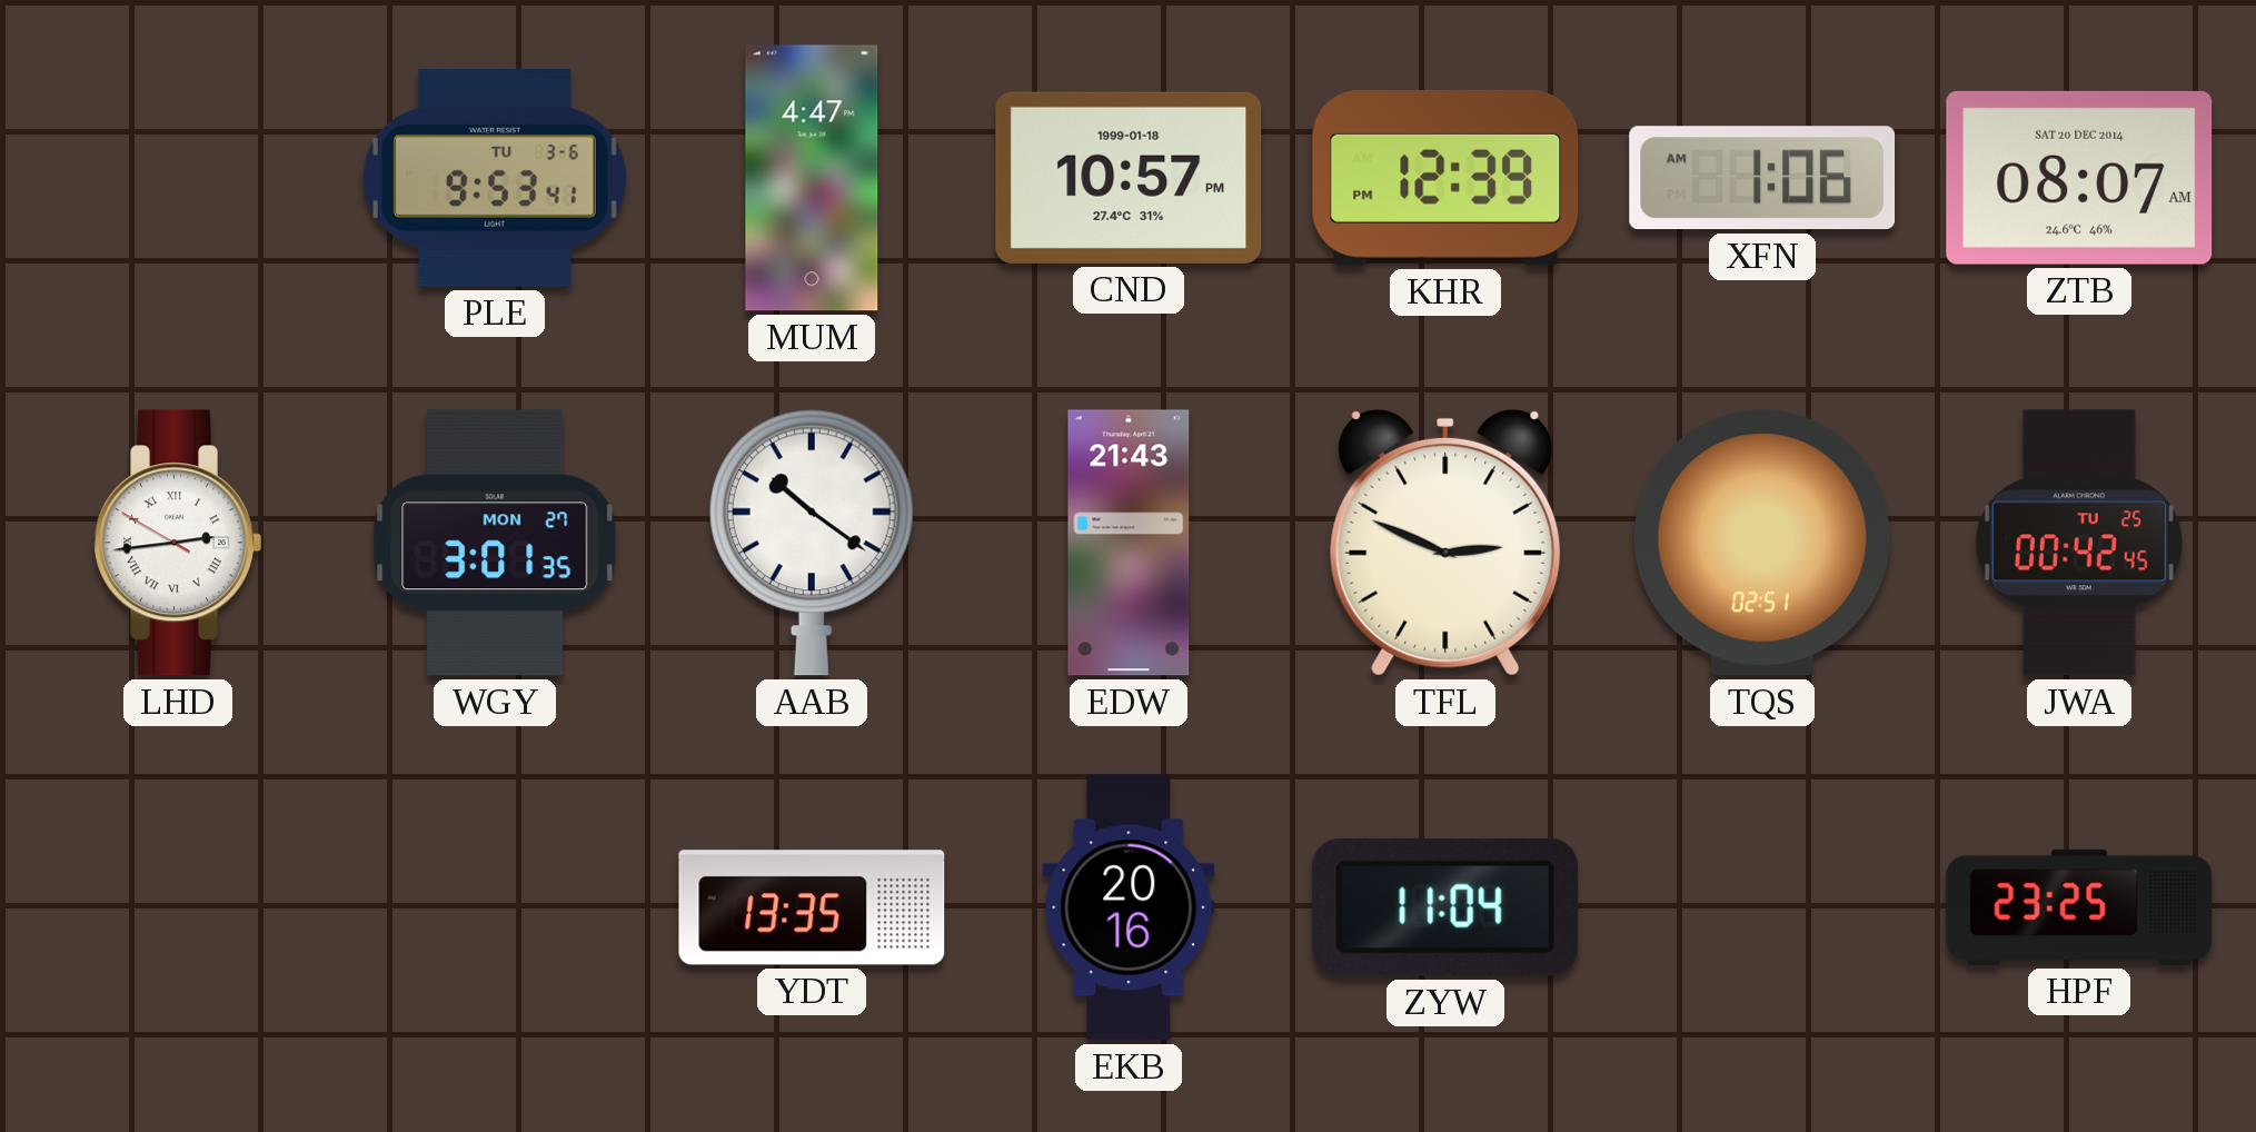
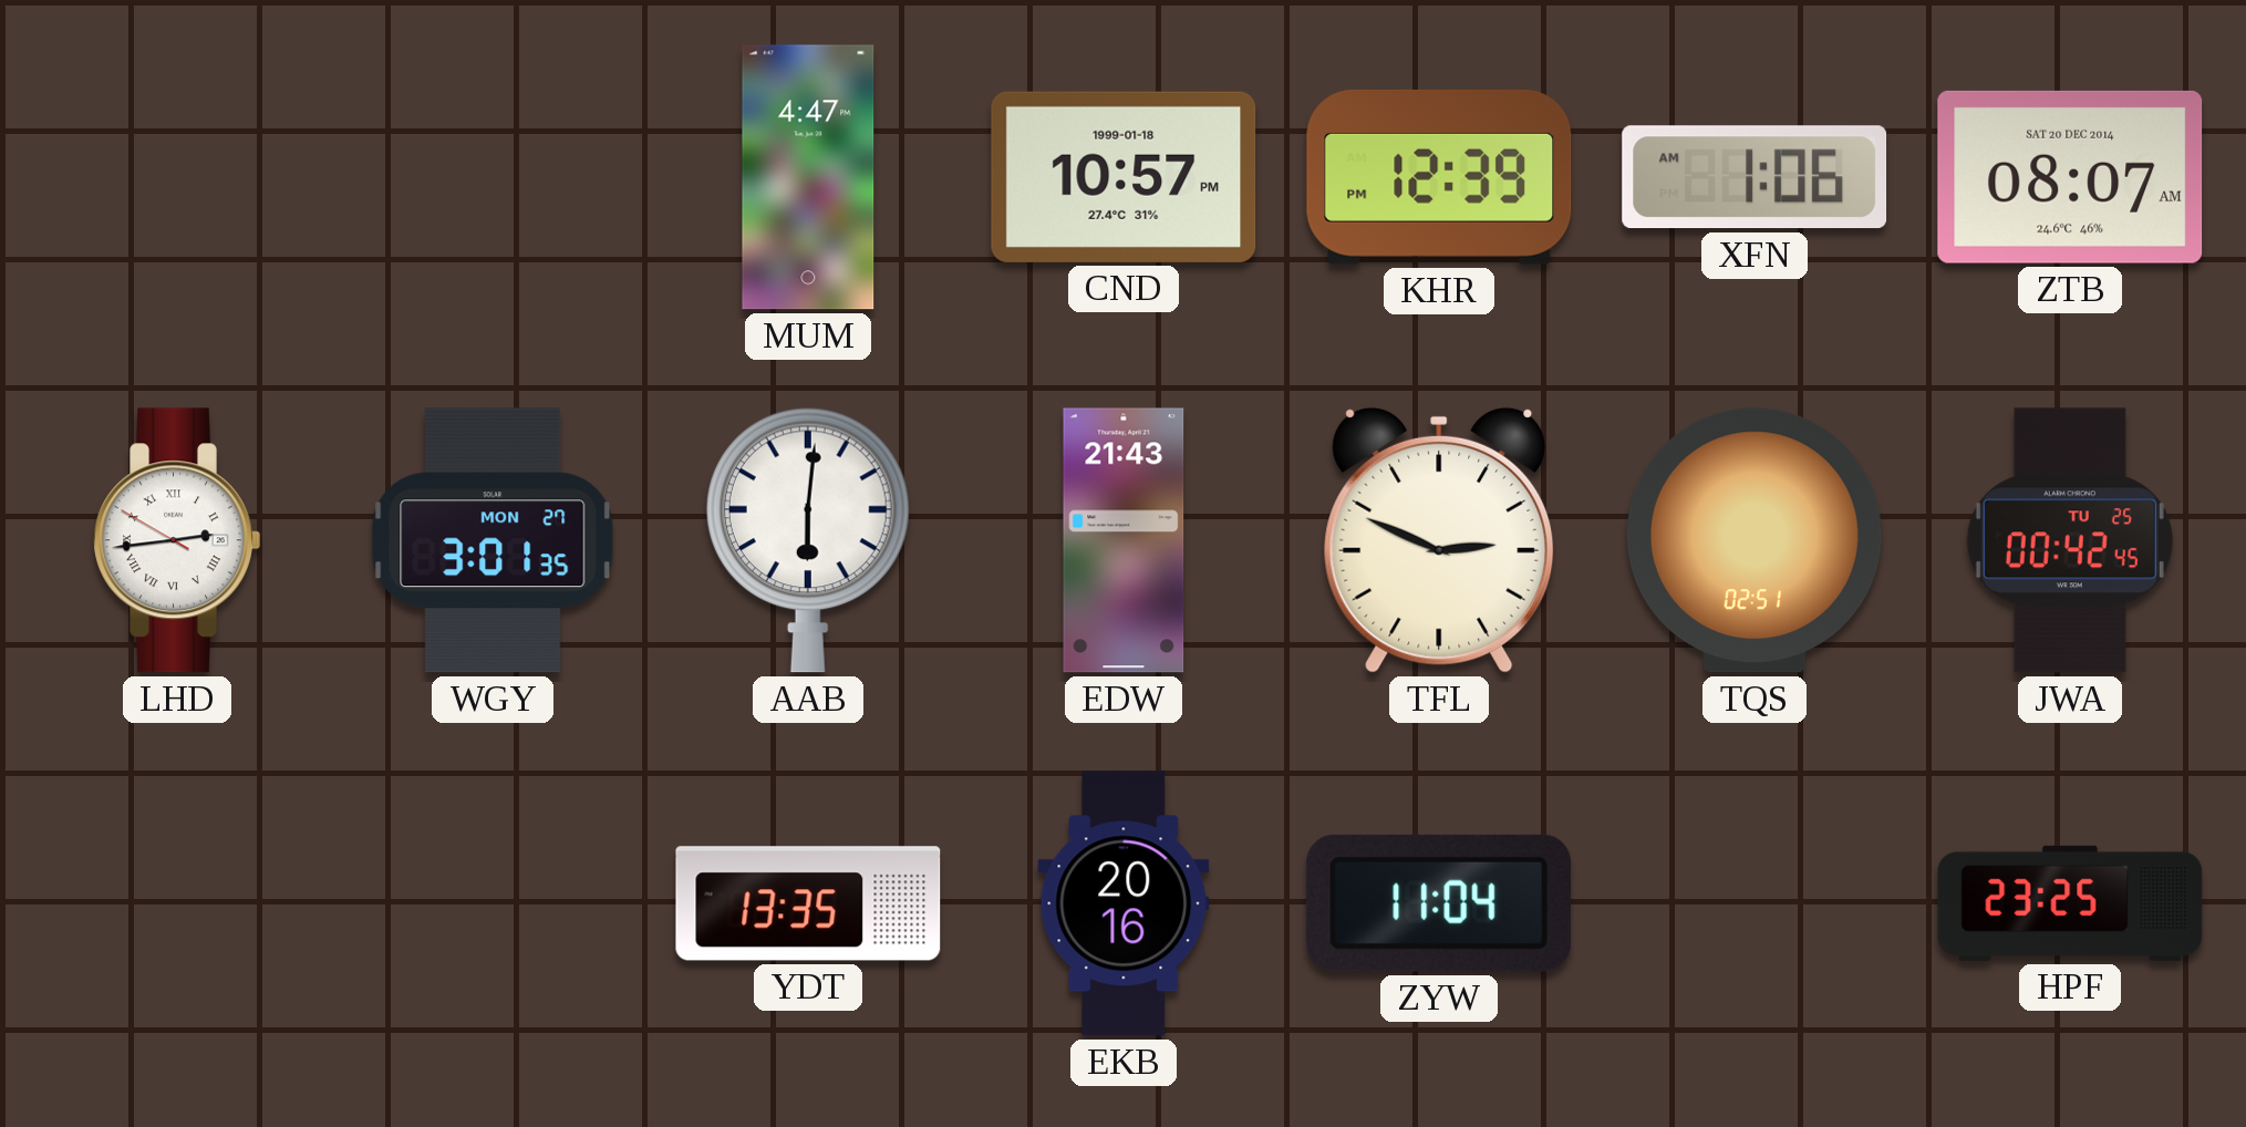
PLE: 9:53 -> none (495, 178)
AAB: 10:21 -> 6:01 (808, 540)
